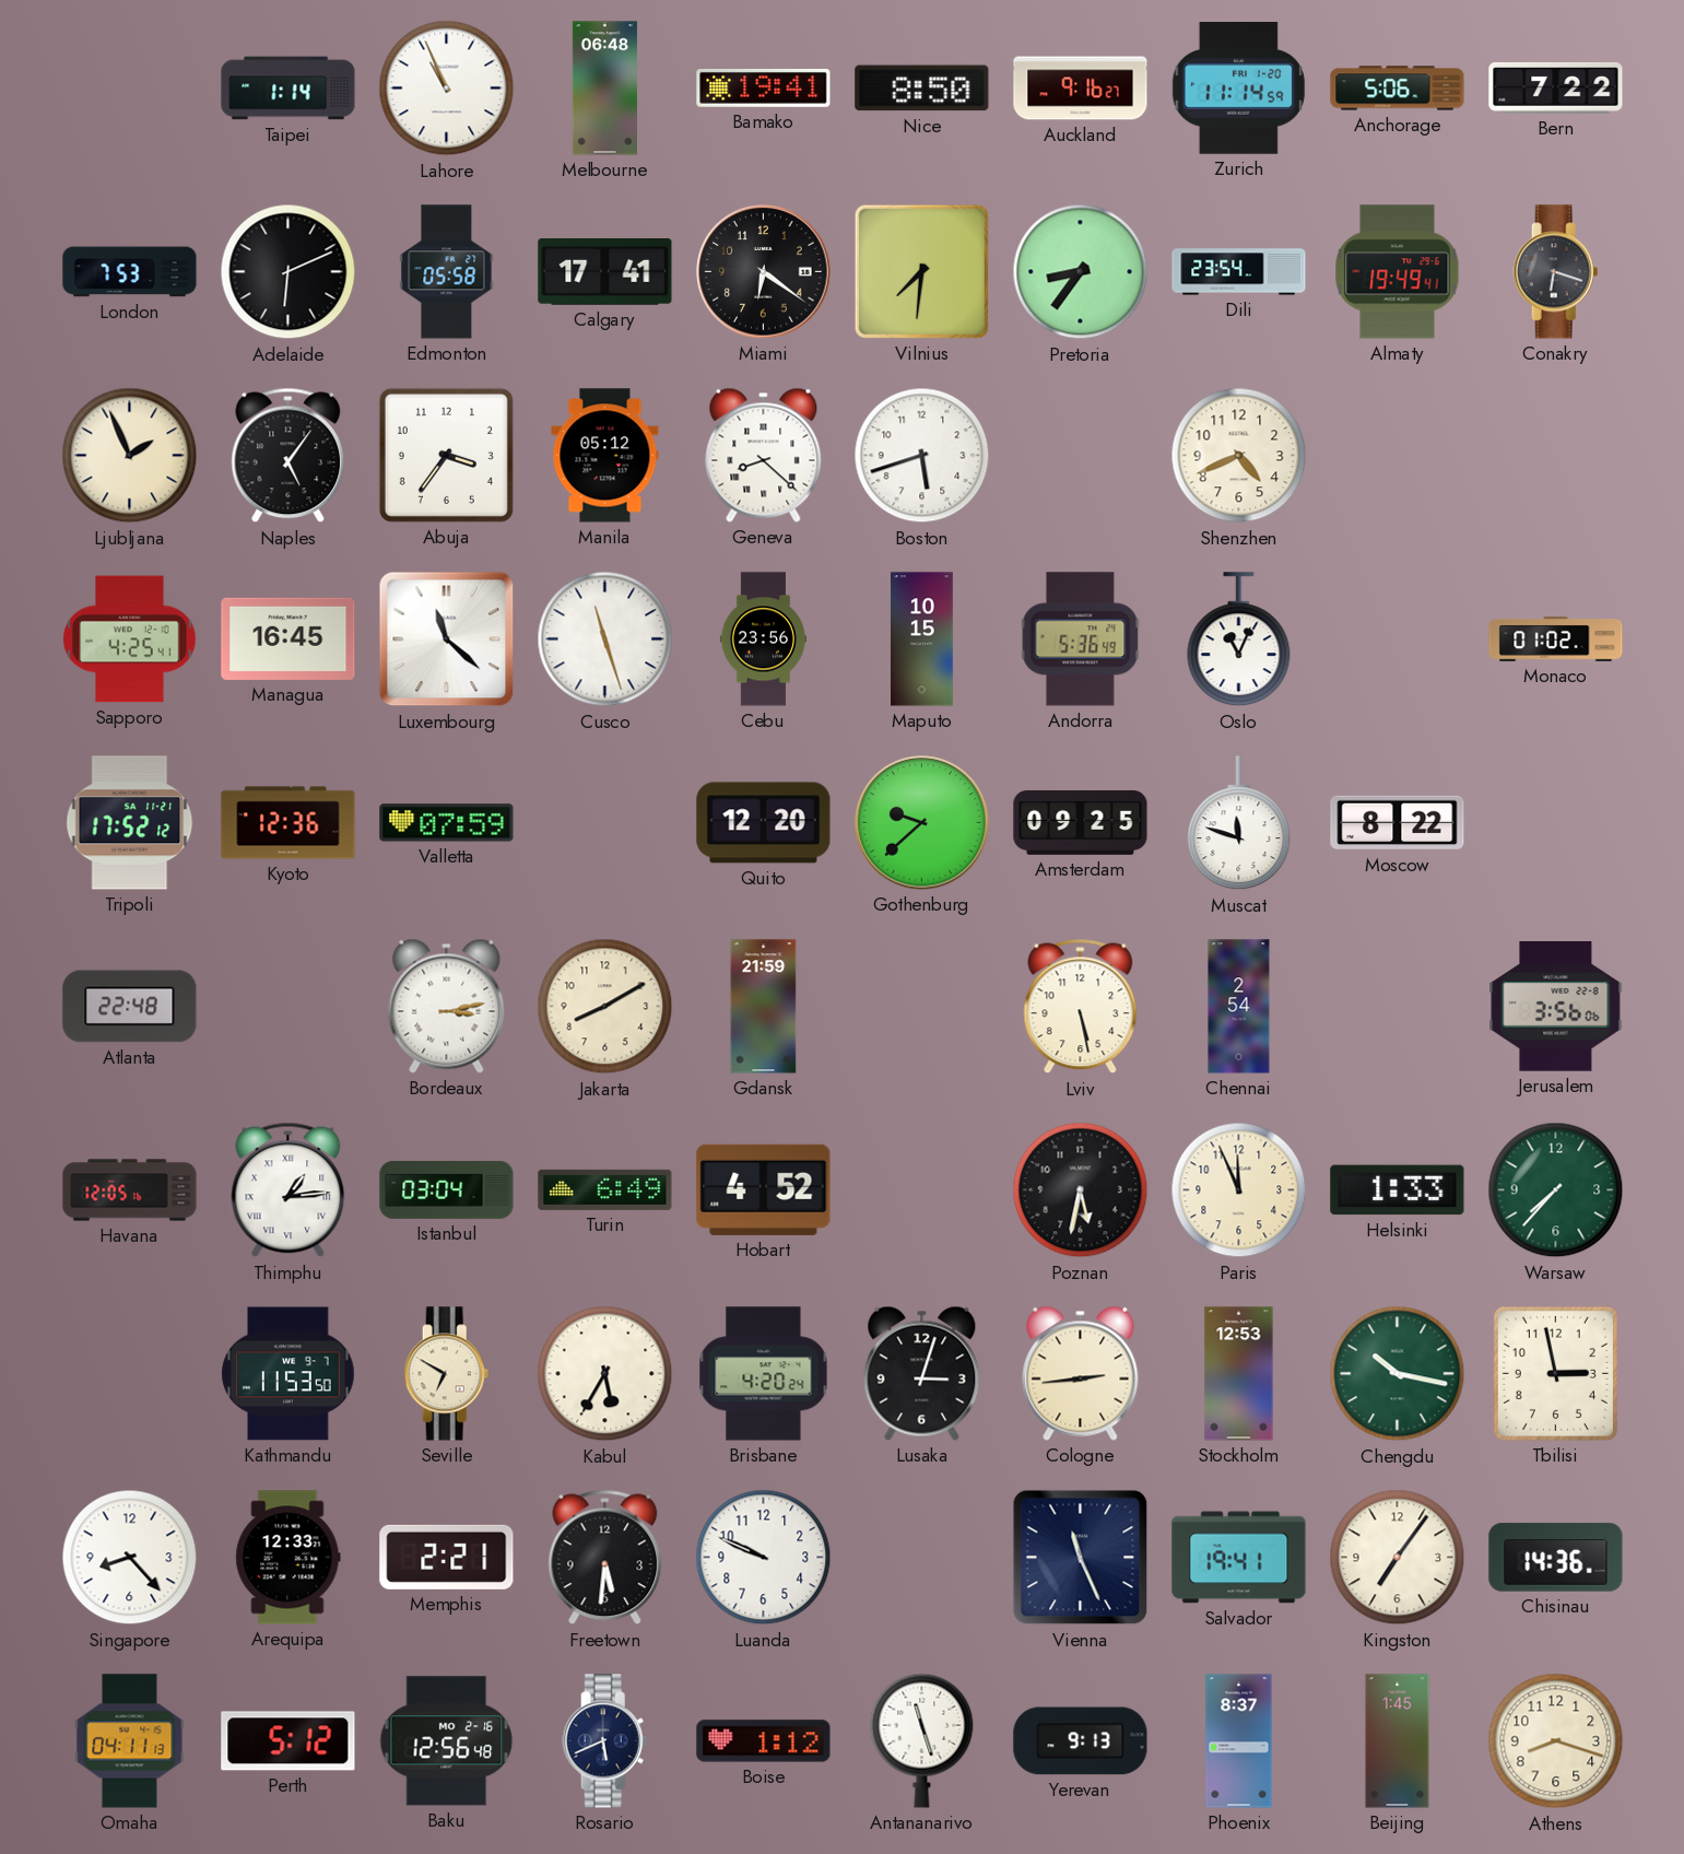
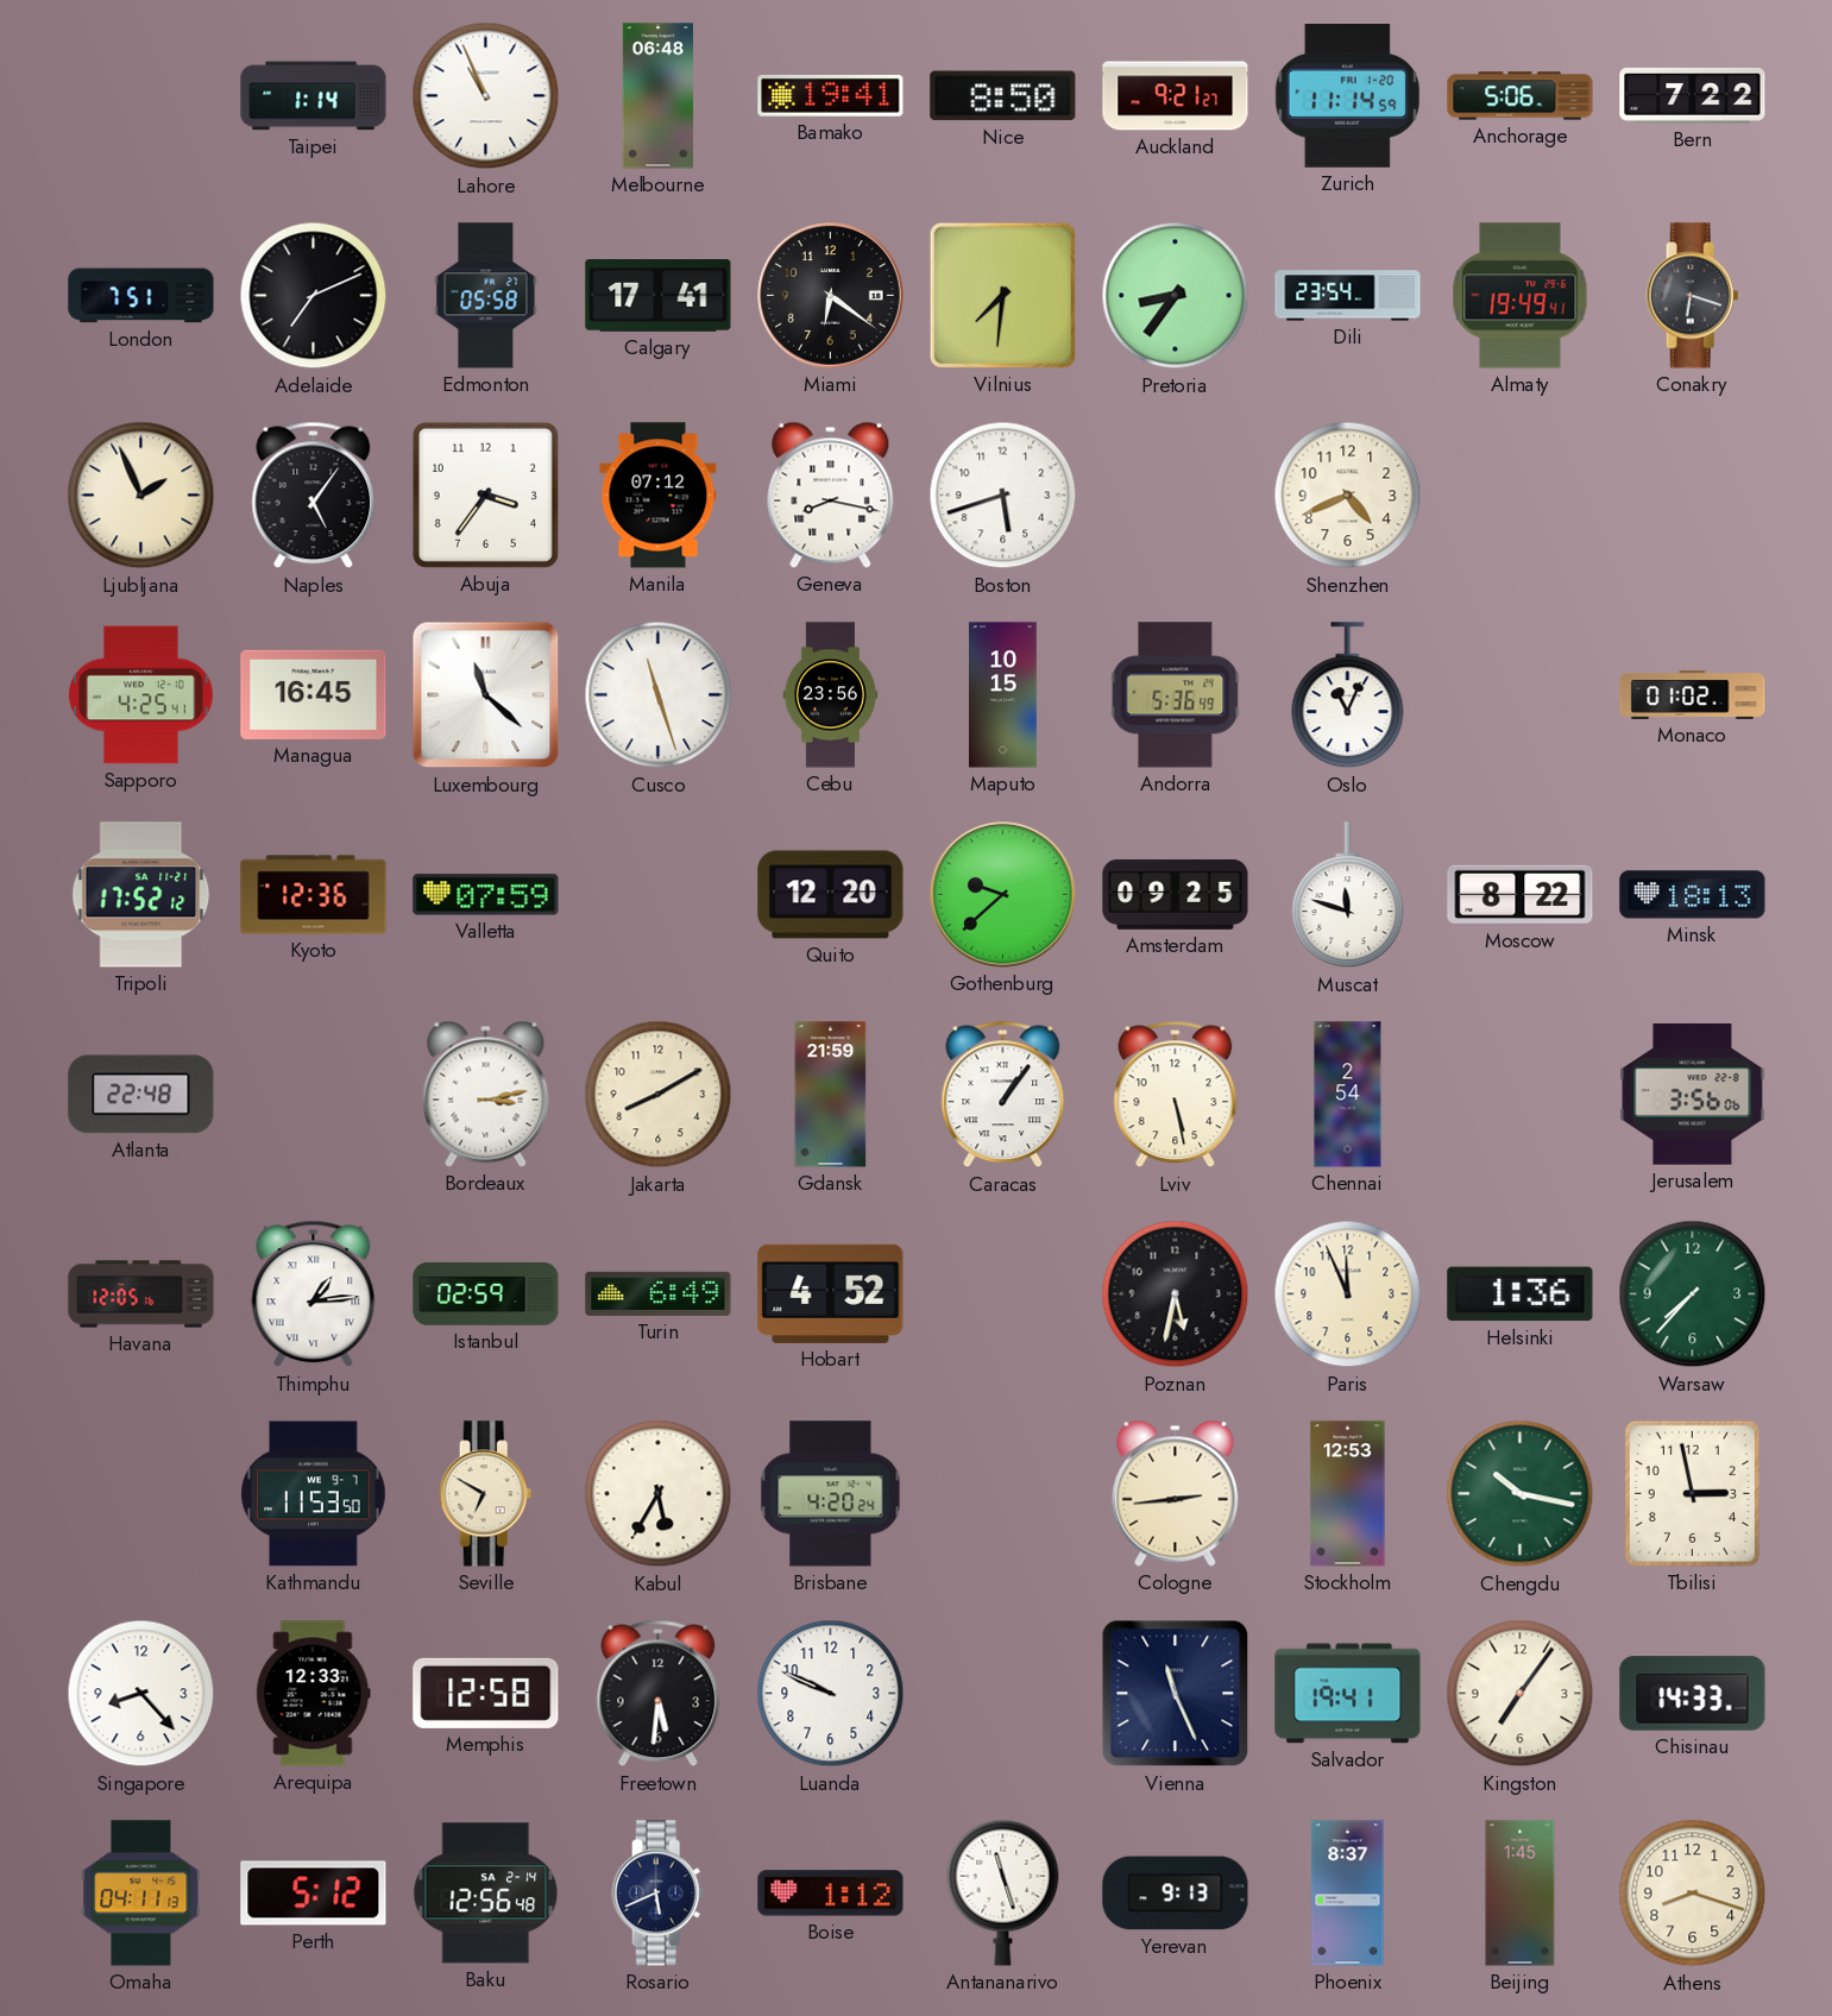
Auckland: 9:16 -> 9:21 (1176, 96)
London: 7:53 -> 7:51 (141, 296)
Adelaide: 6:11 -> 7:11 (314, 296)
Manila: 05:12 -> 07:12 (659, 496)
Geneva: 8:22 -> 8:17 (831, 494)
Minsk: none -> 18:13 (1693, 895)
Caracas: none -> 1:06 (1003, 1095)
Istanbul: 03:04 -> 02:59 (486, 1293)
Helsinki: 1:33 -> 1:36 (1521, 1294)
Lusaka: 3:03 -> none (922, 1373)
Memphis: 2:21 -> 12:58 (486, 1693)
Chisinau: 14:36 -> 14:33 (1693, 1694)
Baku date: MO 2-16 -> SA 2-14 (486, 1894)
